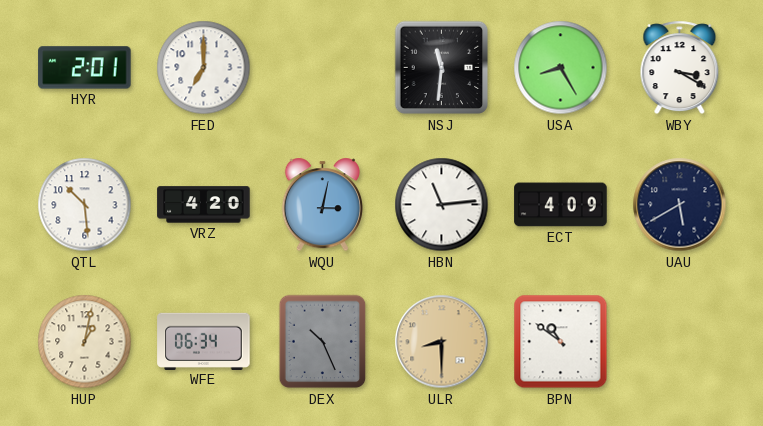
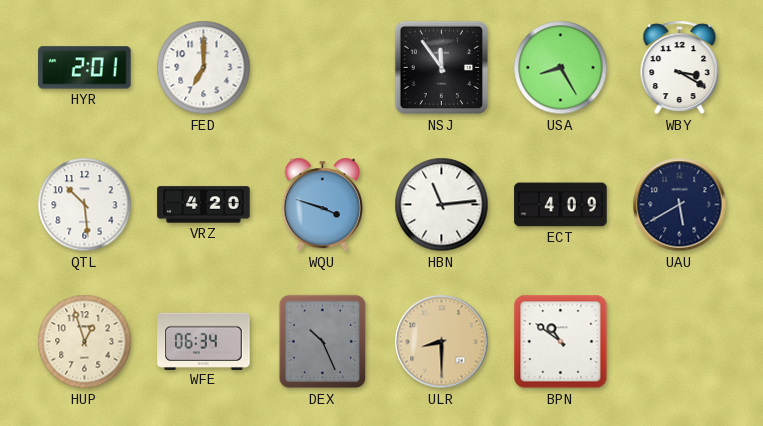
NSJ: 11:31 -> 11:54 (442, 68)
WQU: 3:02 -> 3:48 (322, 205)
HUP: 1:02 -> 12:57 (85, 342)
